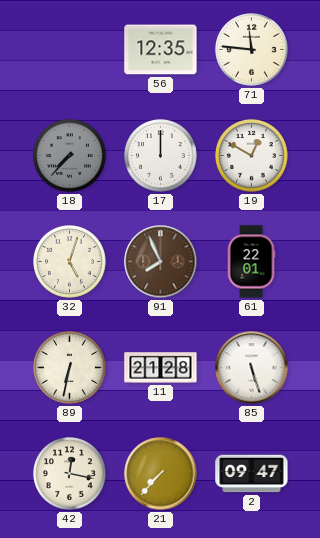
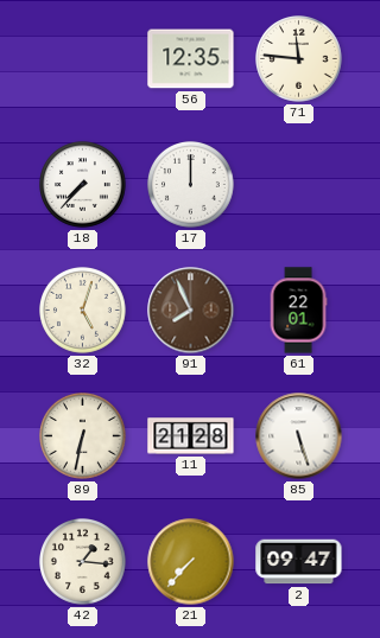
18 dial: grey -> white (83, 185)
19: 12:50 -> none (252, 156)
42: 12:17 -> 1:16 (83, 562)
